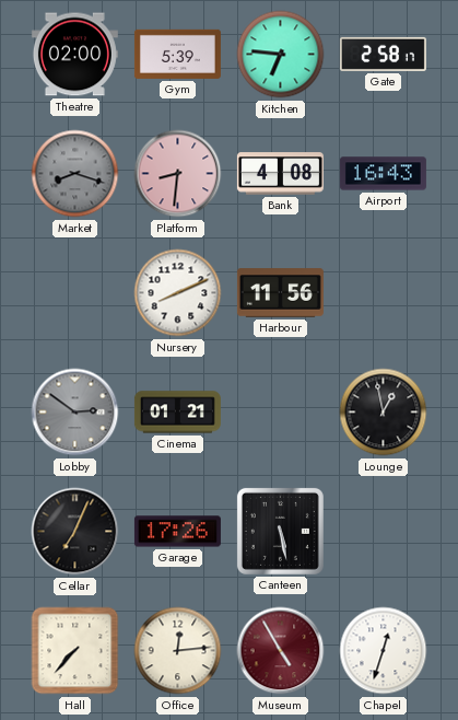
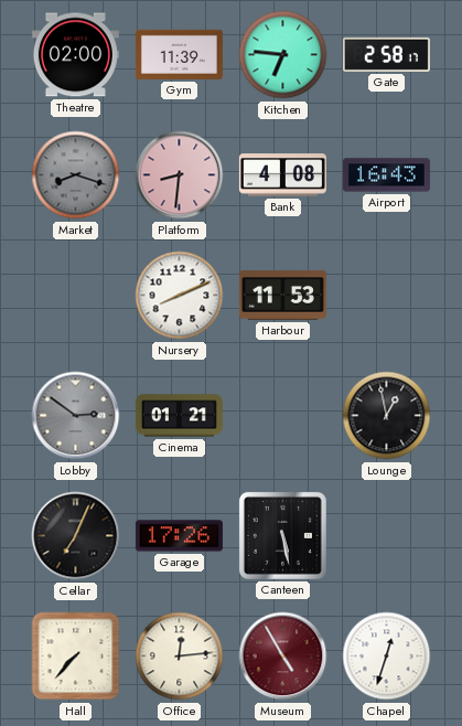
Gym: 5:39 -> 11:39 (179, 54)
Harbour: 11:56 -> 11:53 (282, 296)
